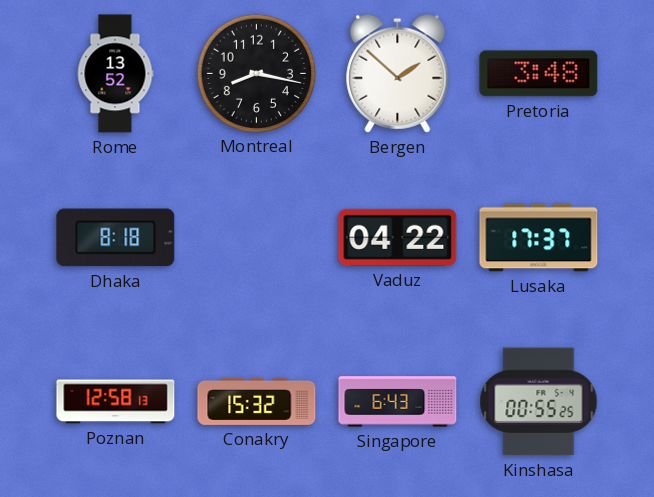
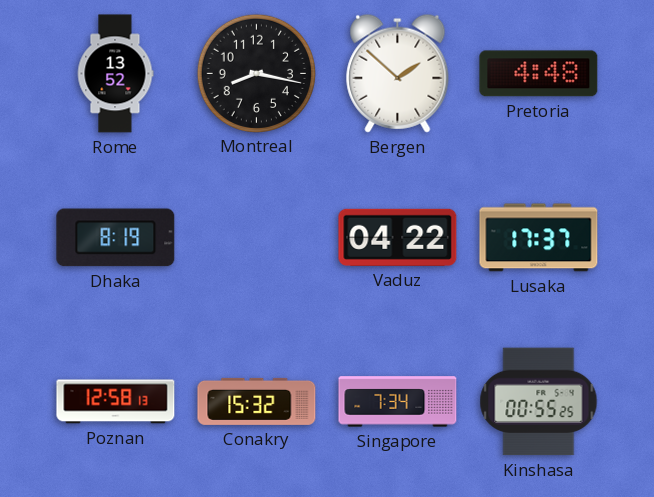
Pretoria: 3:48 -> 4:48 (539, 74)
Dhaka: 8:18 -> 8:19 (116, 238)
Singapore: 6:43 -> 7:34 (398, 402)
